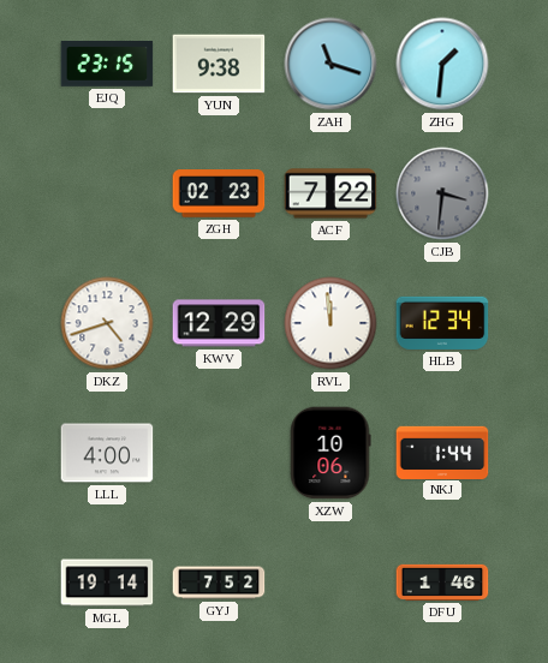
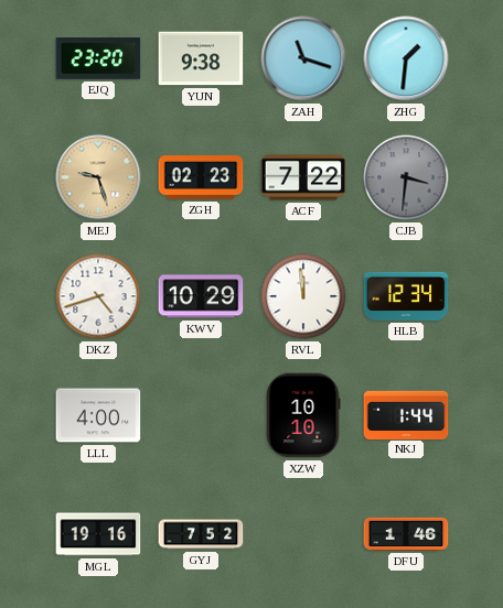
EJQ: 23:15 -> 23:20 (98, 59)
MEJ: none -> 9:27 (98, 177)
KWV: 12:29 -> 10:29 (201, 296)
XZW: 10:06 -> 10:10 (303, 415)
MGL: 19:14 -> 19:16 (98, 534)
